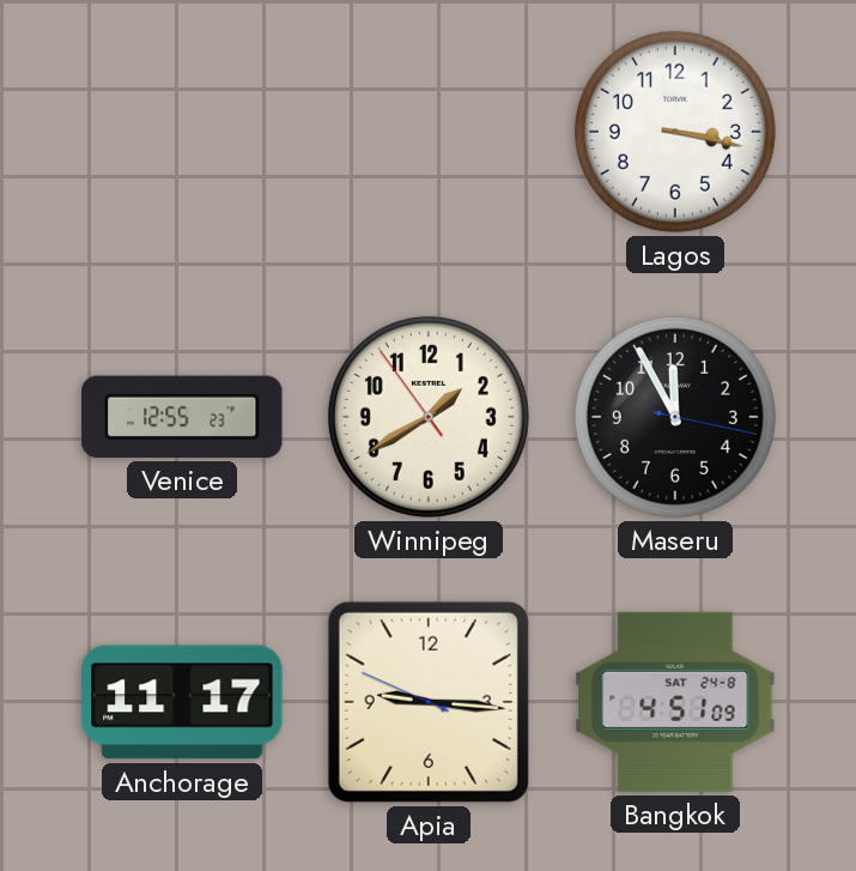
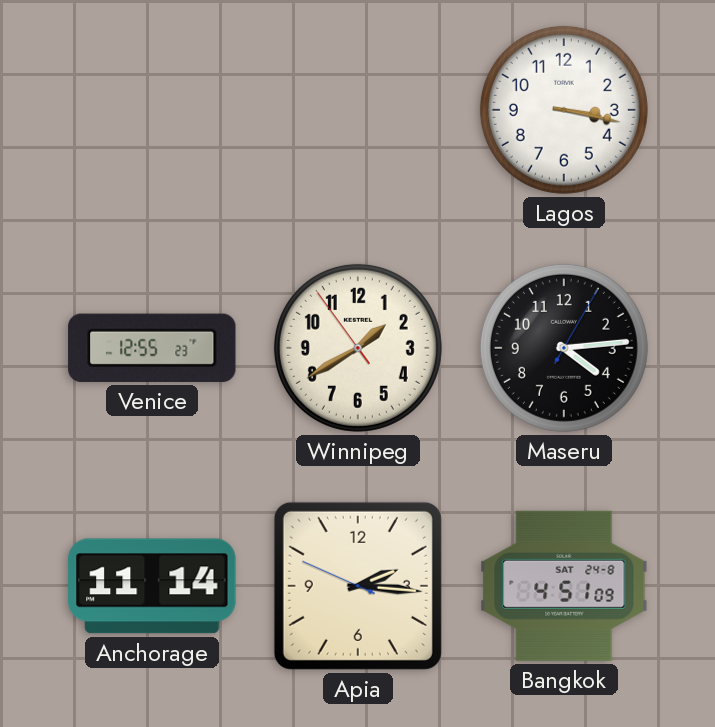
Maseru: 11:55 -> 4:14 (564, 348)
Anchorage: 11:17 -> 11:14 (152, 586)
Apia: 9:15 -> 2:15 (358, 586)
